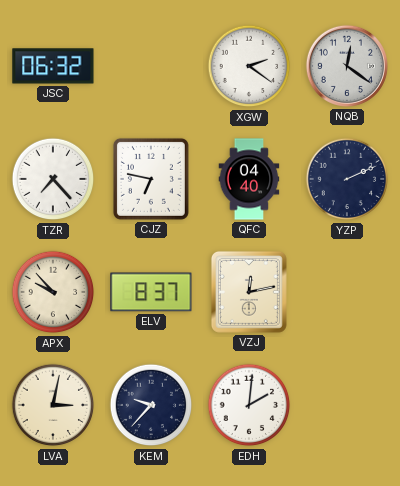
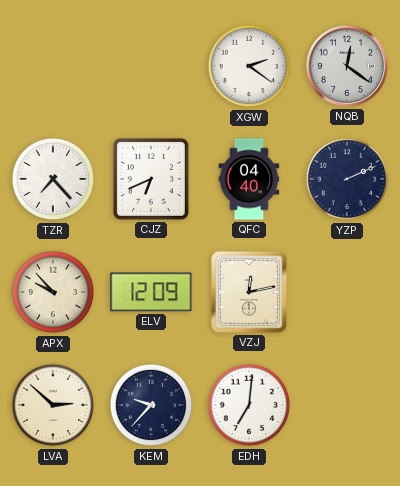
JSC: 06:32 -> none (53, 66)
CJZ: 6:47 -> 6:41 (151, 179)
ELV: 8:37 -> 12:09 (151, 292)
LVA: 3:02 -> 2:52 (53, 405)
EDH: 2:01 -> 7:01 (249, 405)
